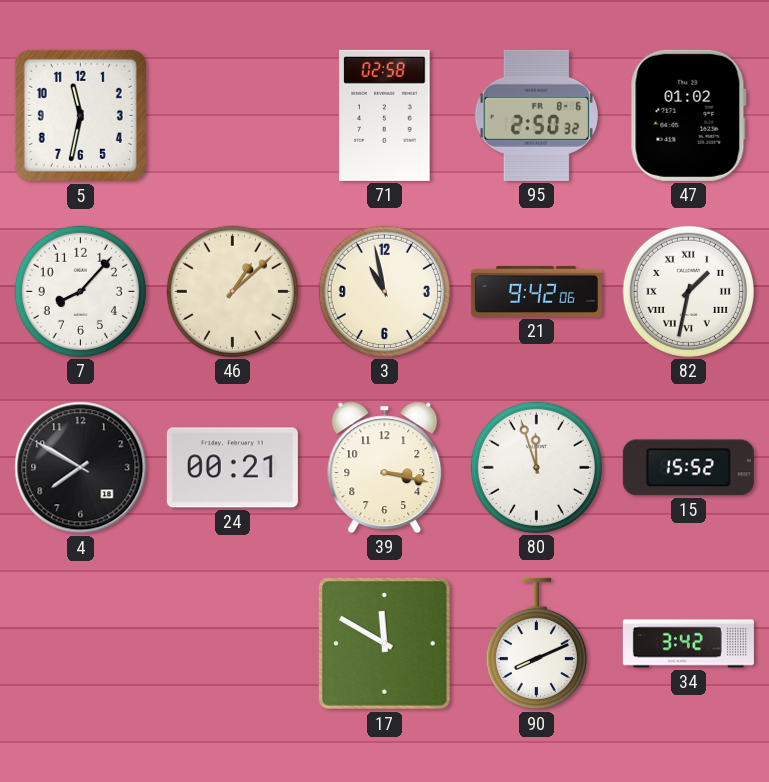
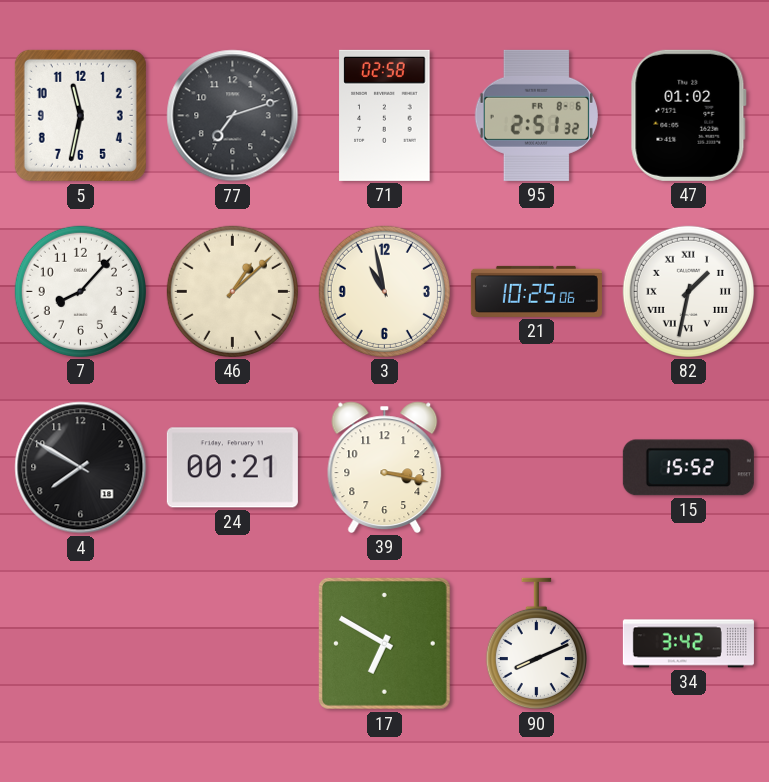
77: none -> 7:12 (233, 116)
95: 2:50 -> 2:51 (536, 115)
21: 9:42 -> 10:25 (536, 291)
80: 11:57 -> none (536, 467)
17: 11:50 -> 6:50 (385, 644)
